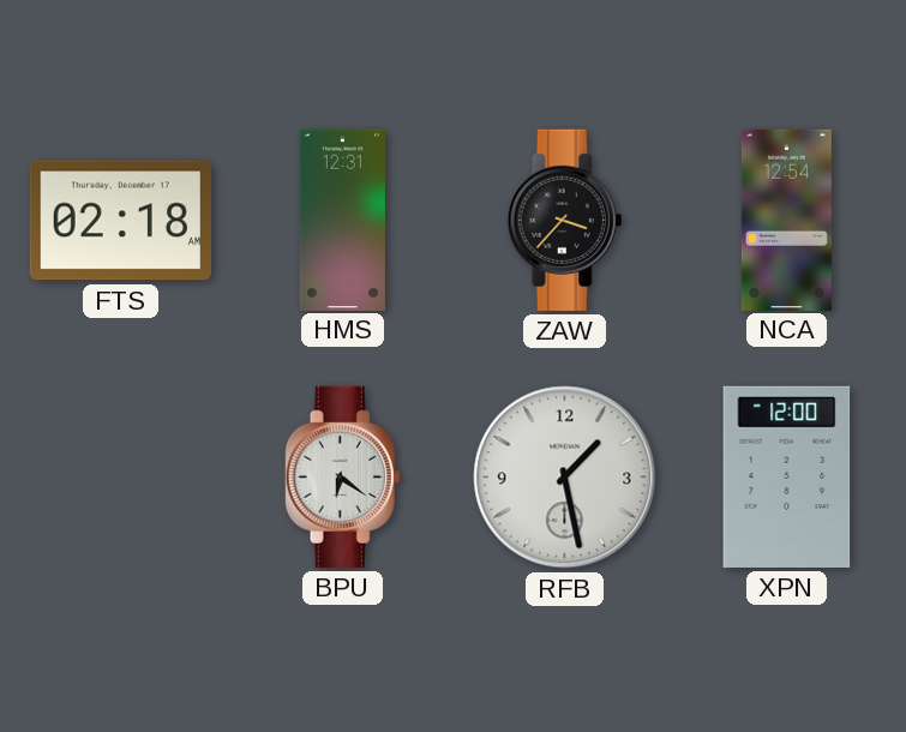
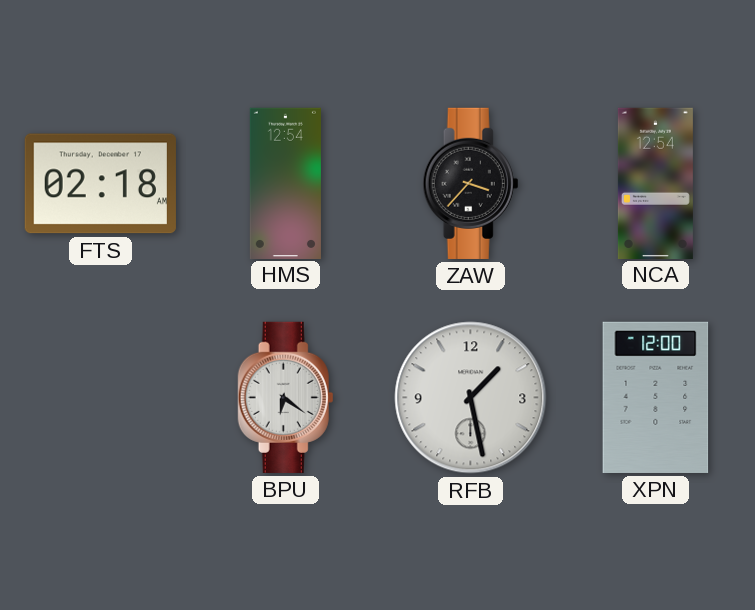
HMS: 12:31 -> 12:54 (285, 183)
